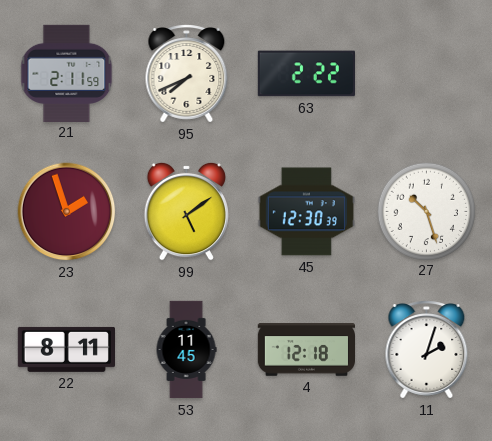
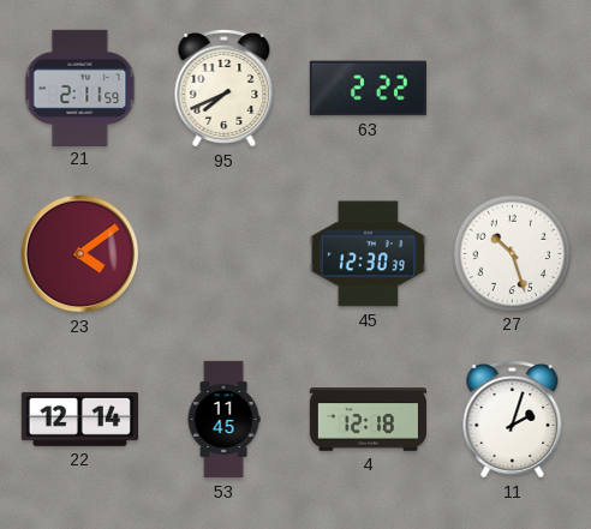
23: 1:57 -> 4:09 (80, 254)
99: 5:09 -> none (186, 211)
22: 8:11 -> 12:14 (79, 419)
